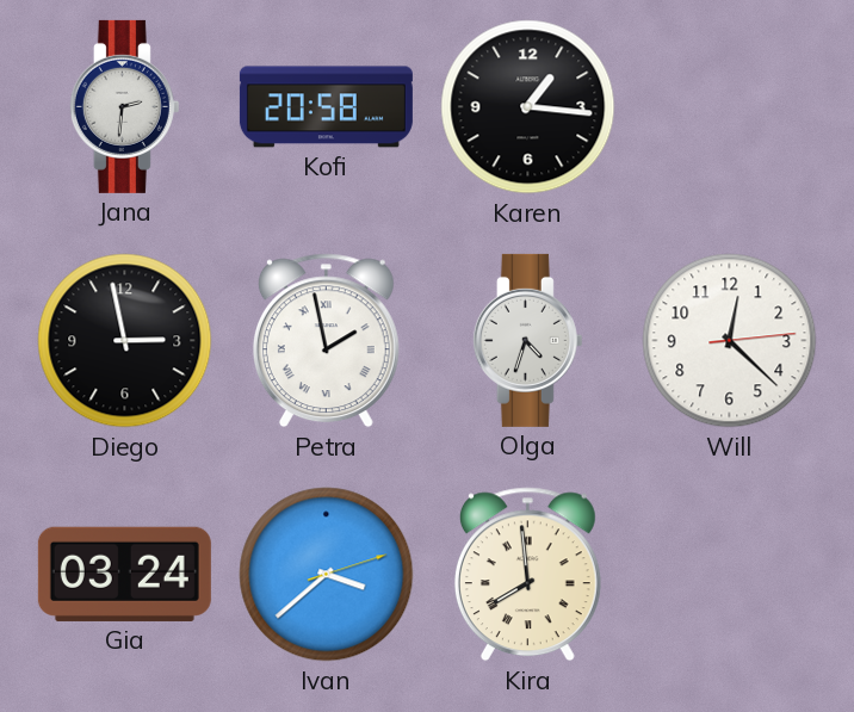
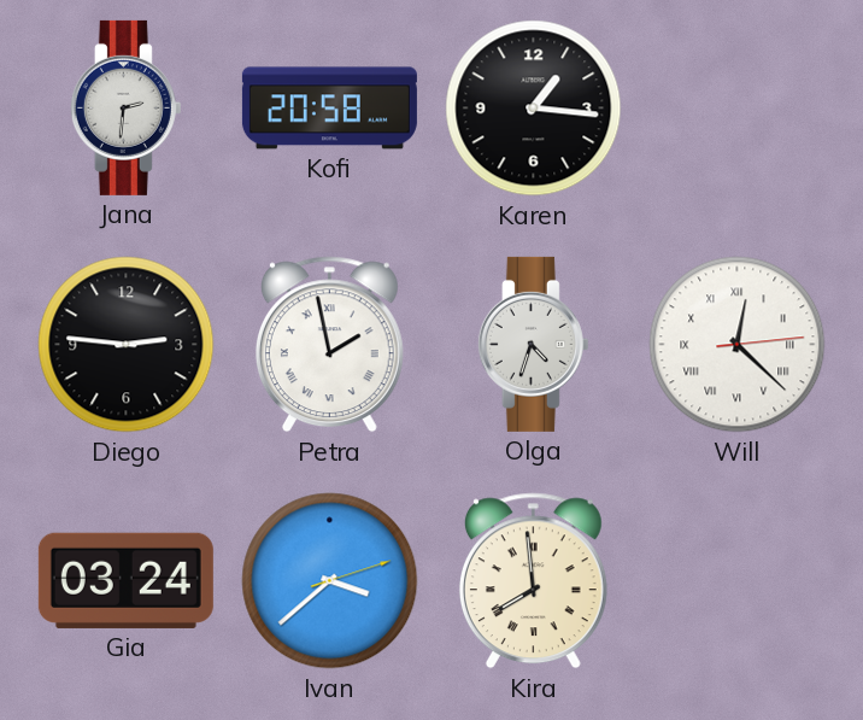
Diego: 2:58 -> 2:46 (127, 345)
Will numerals: Arabic -> Roman (738, 345)
